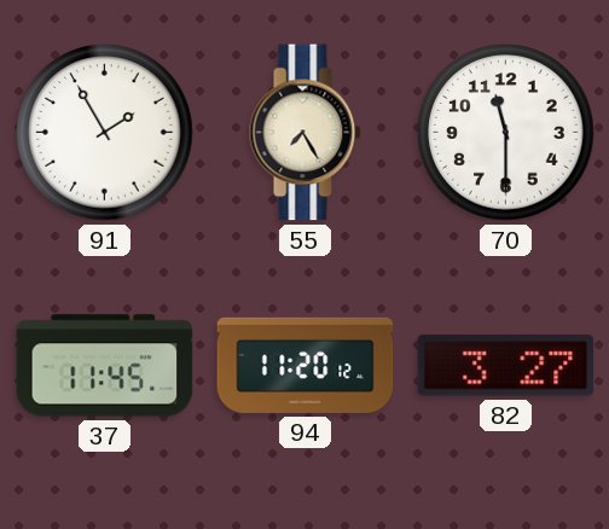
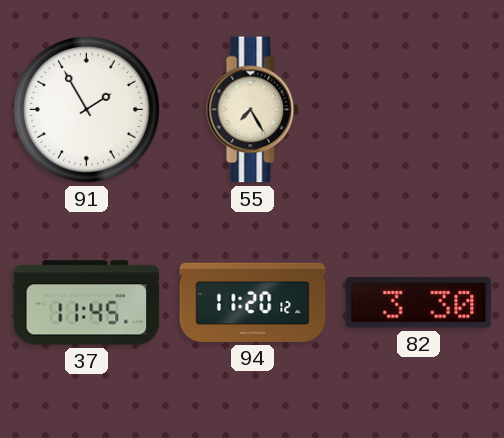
70: 11:30 -> none (506, 133)
82: 3:27 -> 3:30 (419, 303)
